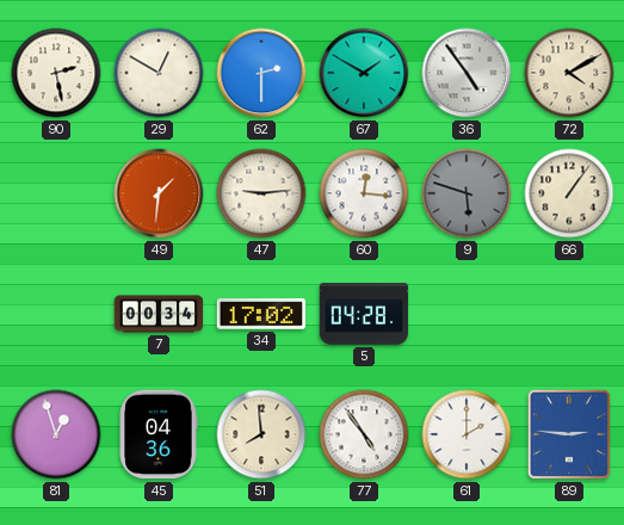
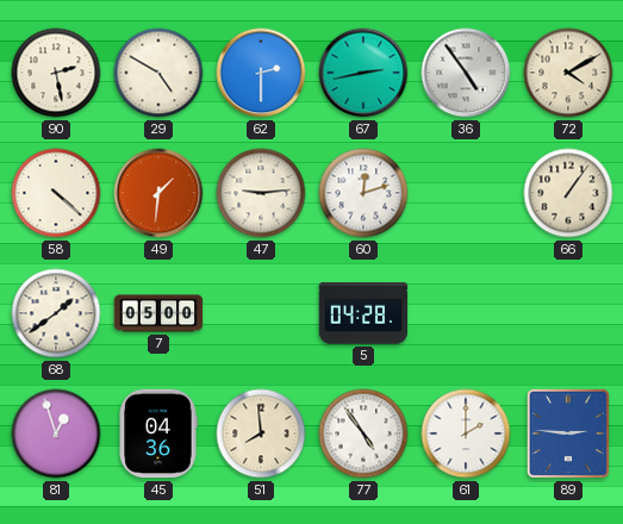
29: 12:50 -> 4:50 (158, 73)
67: 1:50 -> 2:43 (363, 73)
58: none -> 4:22 (56, 193)
60: 12:16 -> 12:12 (363, 193)
9: 5:48 -> none (467, 193)
68: none -> 1:39 (56, 313)
7: 00:34 -> 05:00 (158, 313)
34: 17:02 -> none (261, 314)
